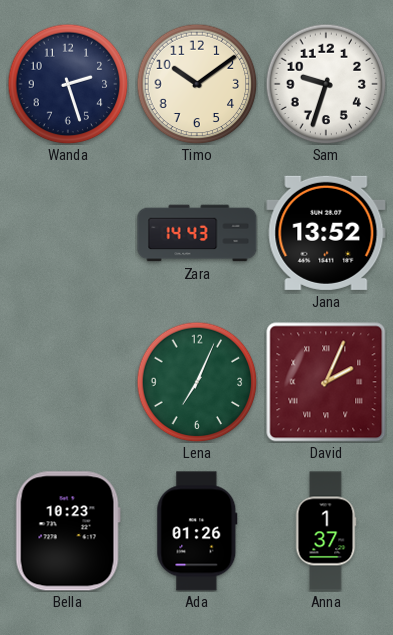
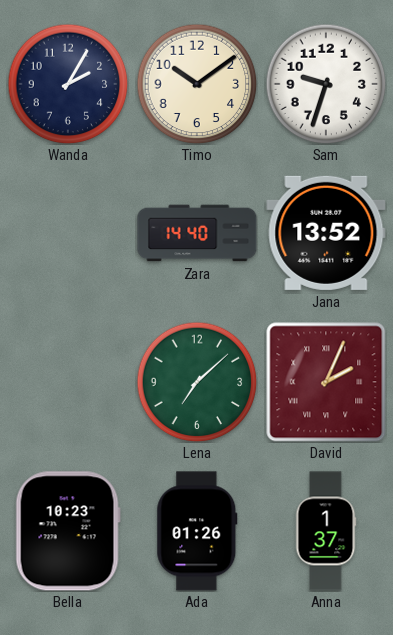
Wanda: 2:27 -> 2:05 (68, 84)
Zara: 14:43 -> 14:40 (197, 233)
Lena: 7:04 -> 7:08 (197, 382)
